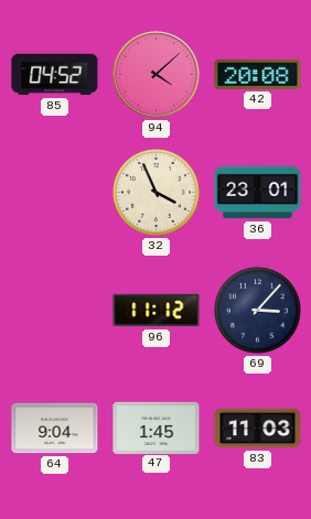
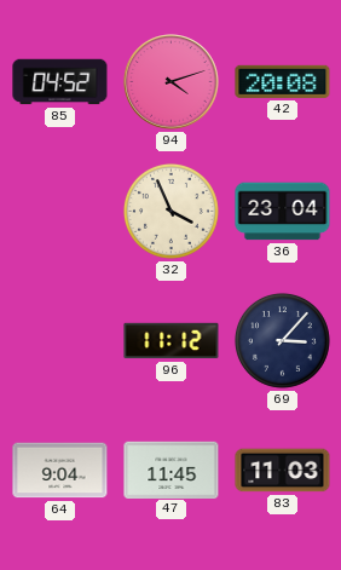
94: 4:08 -> 4:12 (172, 82)
36: 23:01 -> 23:04 (283, 212)
47: 1:45 -> 11:45 (172, 470)
